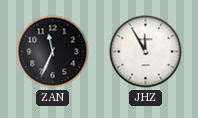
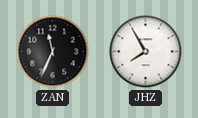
JHZ: 11:55 -> 7:55 (146, 52)
